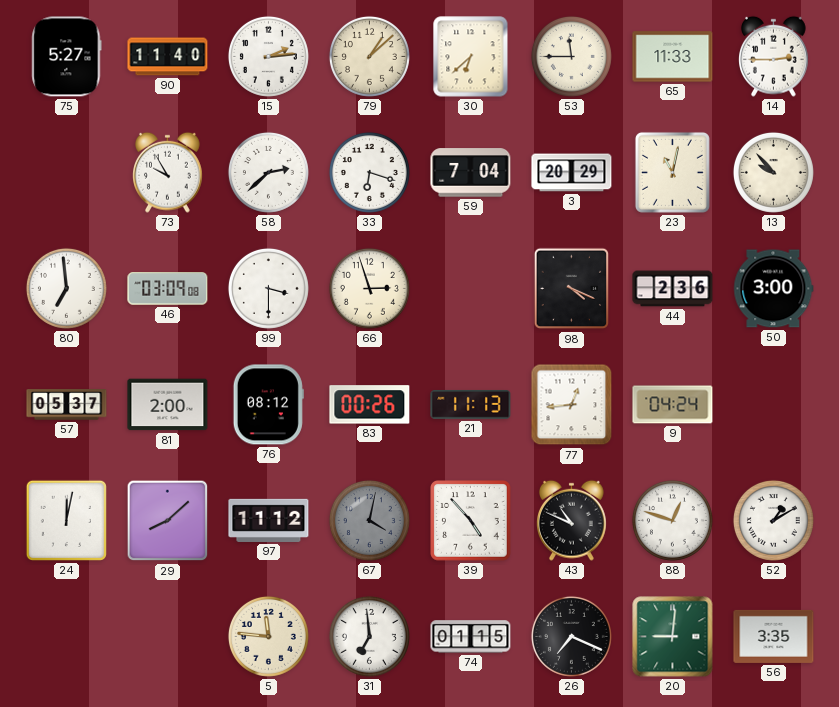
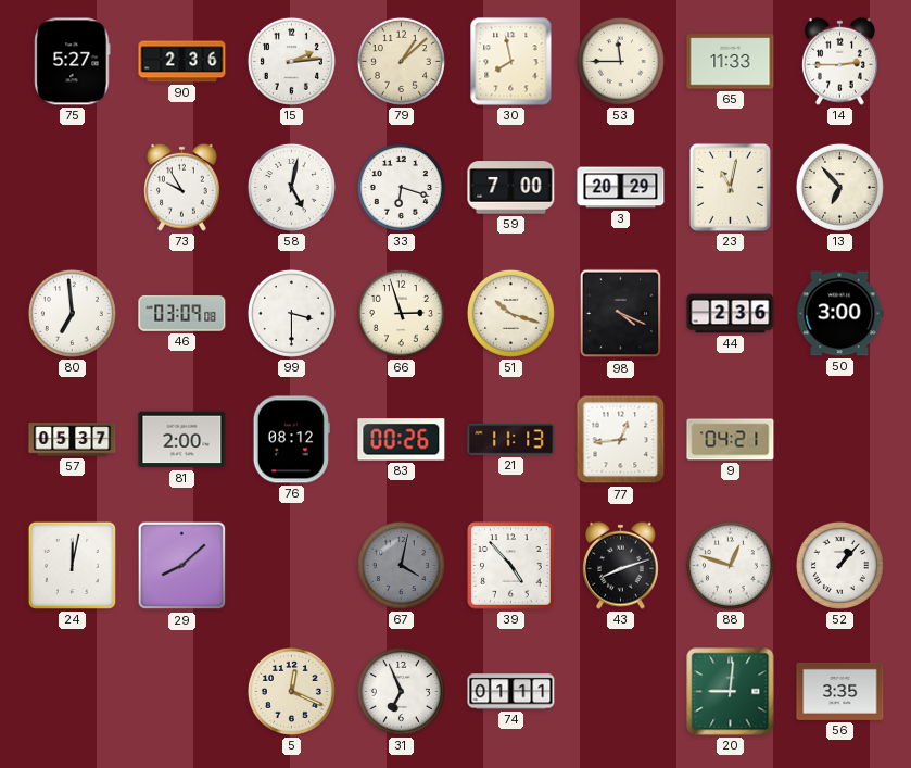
90: 11:40 -> 2:36 (182, 62)
30: 6:38 -> 7:58 (511, 62)
58: 2:38 -> 5:02 (291, 187)
59: 7:04 -> 7:00 (511, 188)
13: 9:53 -> 6:53 (839, 187)
51: none -> 10:18 (510, 313)
9: 04:24 -> 04:21 (731, 440)
97: 11:12 -> none (269, 520)
43: 10:49 -> 8:12 (621, 565)
52: 1:10 -> 1:07 (839, 565)
5: 11:46 -> 12:19 (291, 691)
31: 6:59 -> 6:56 (401, 691)
74: 01:15 -> 01:11 (511, 692)
26: 7:19 -> none (571, 636)
